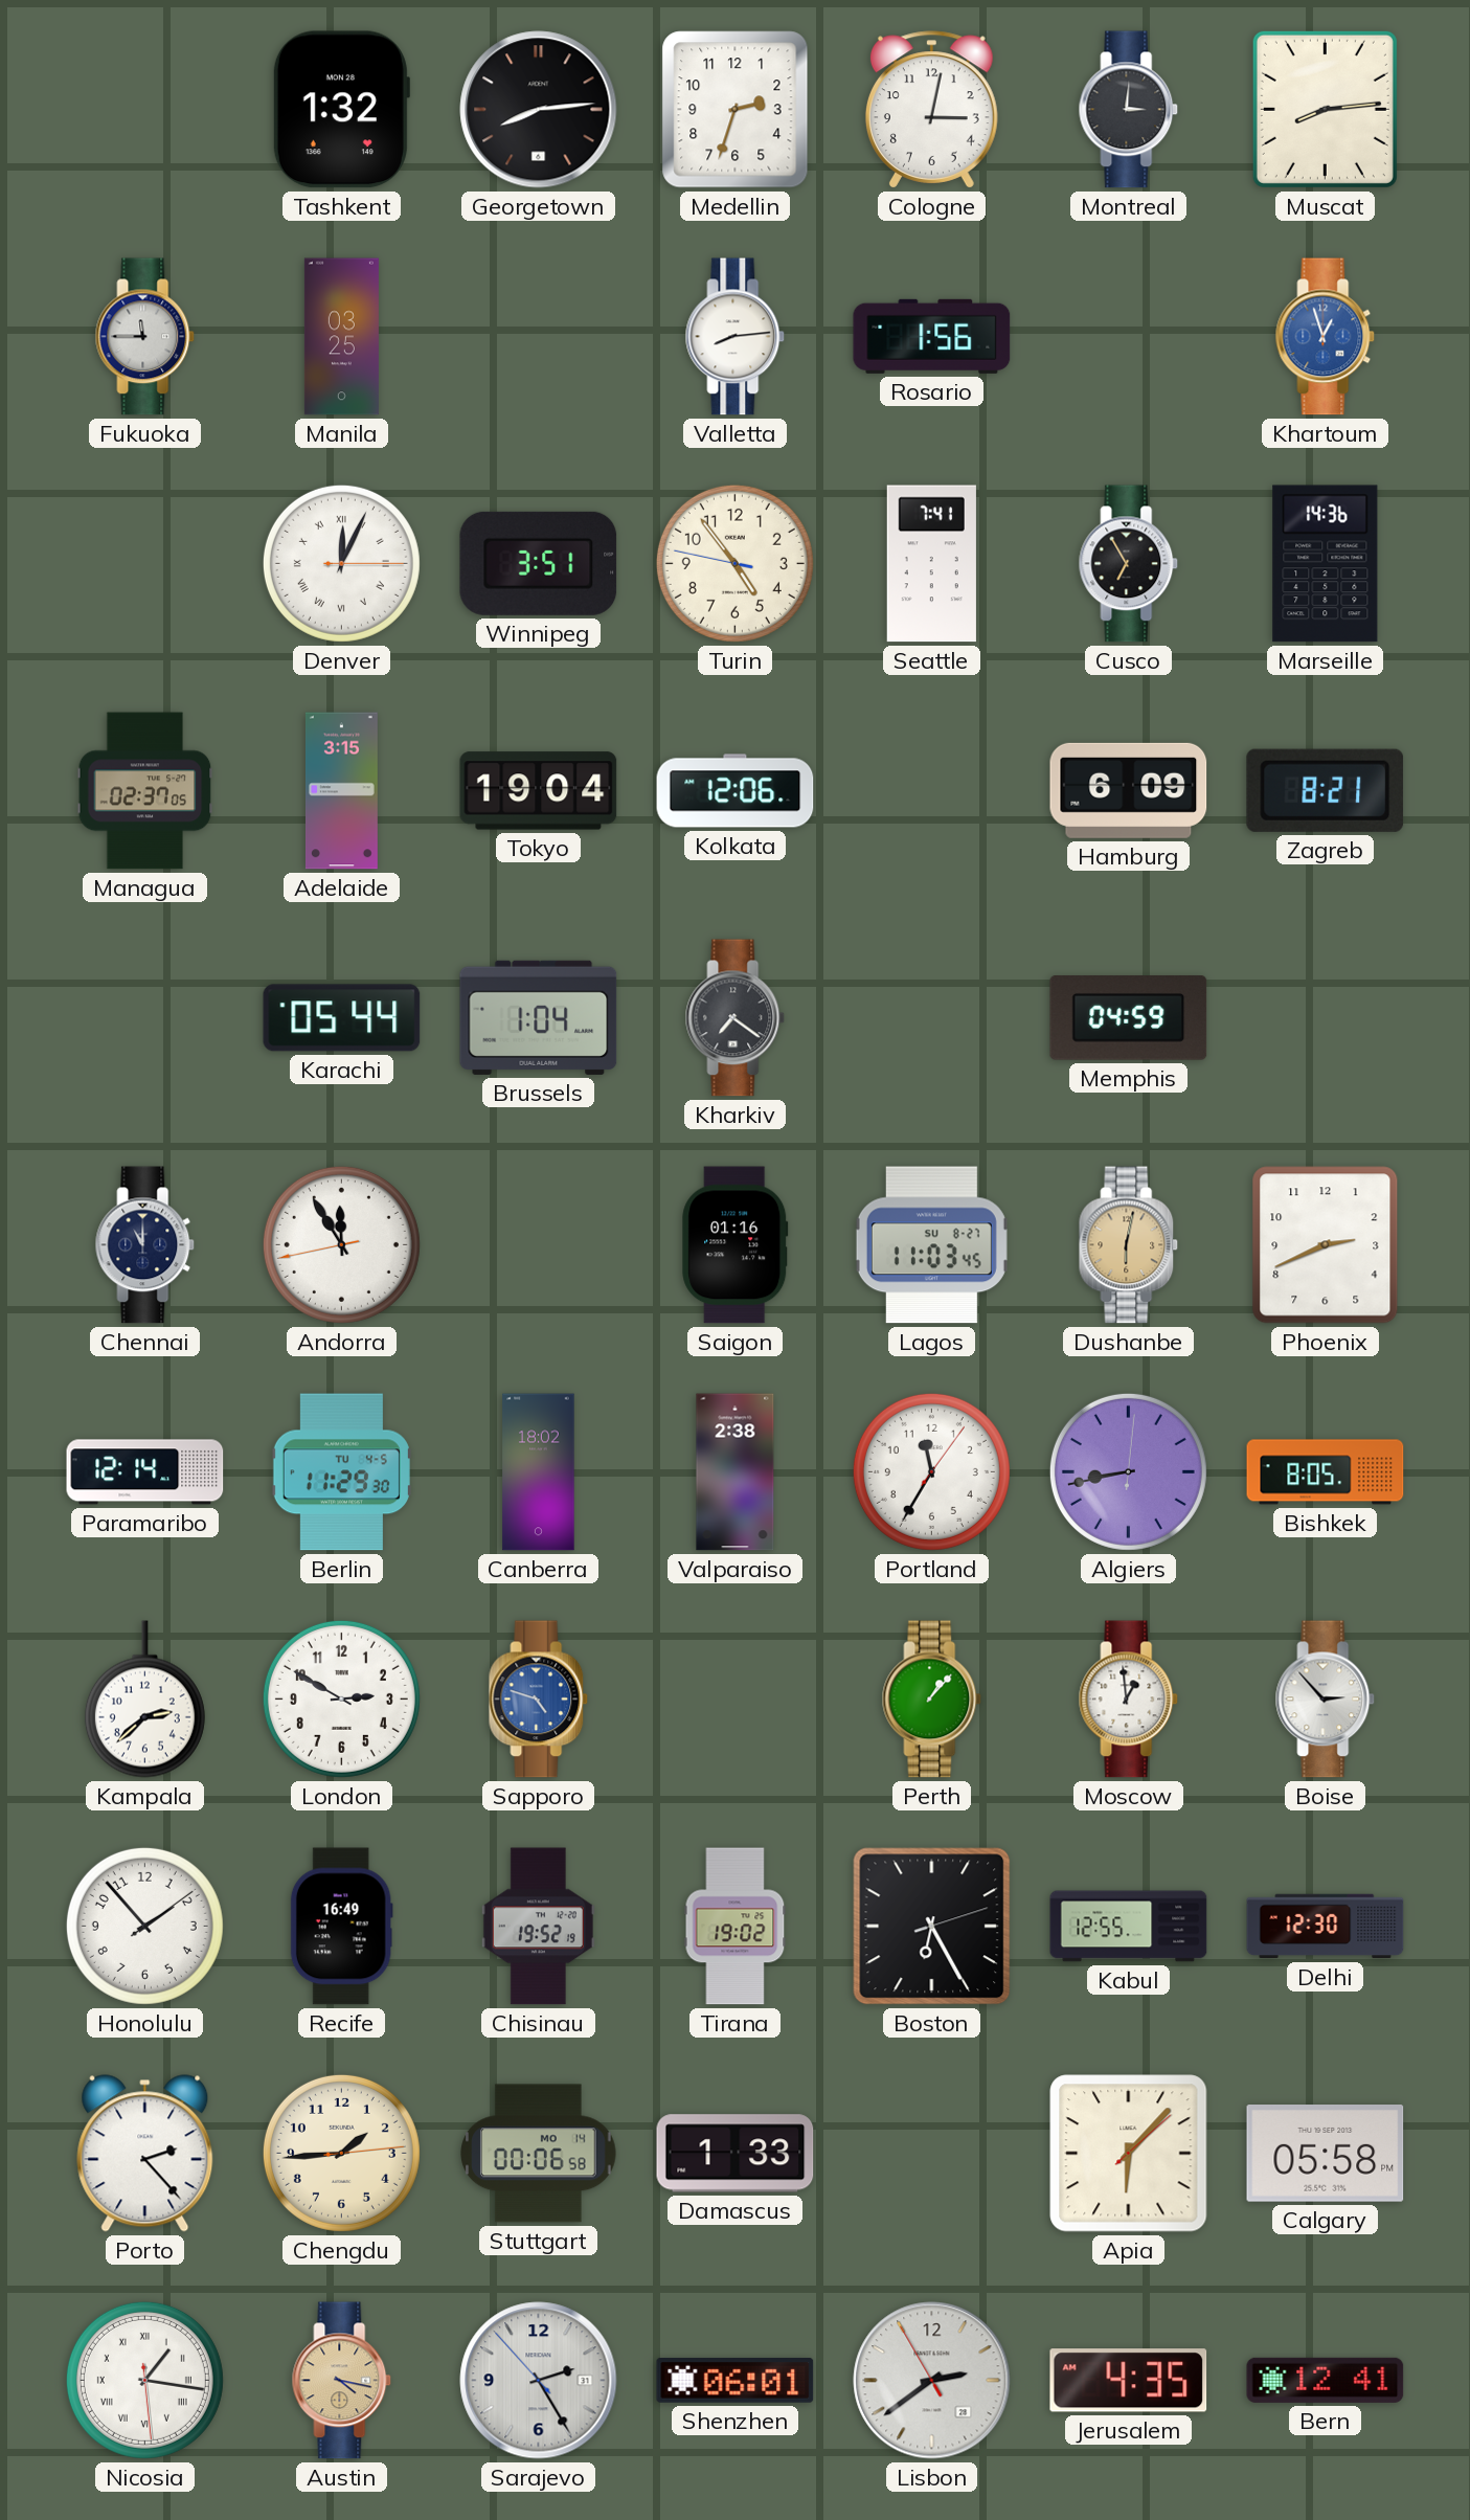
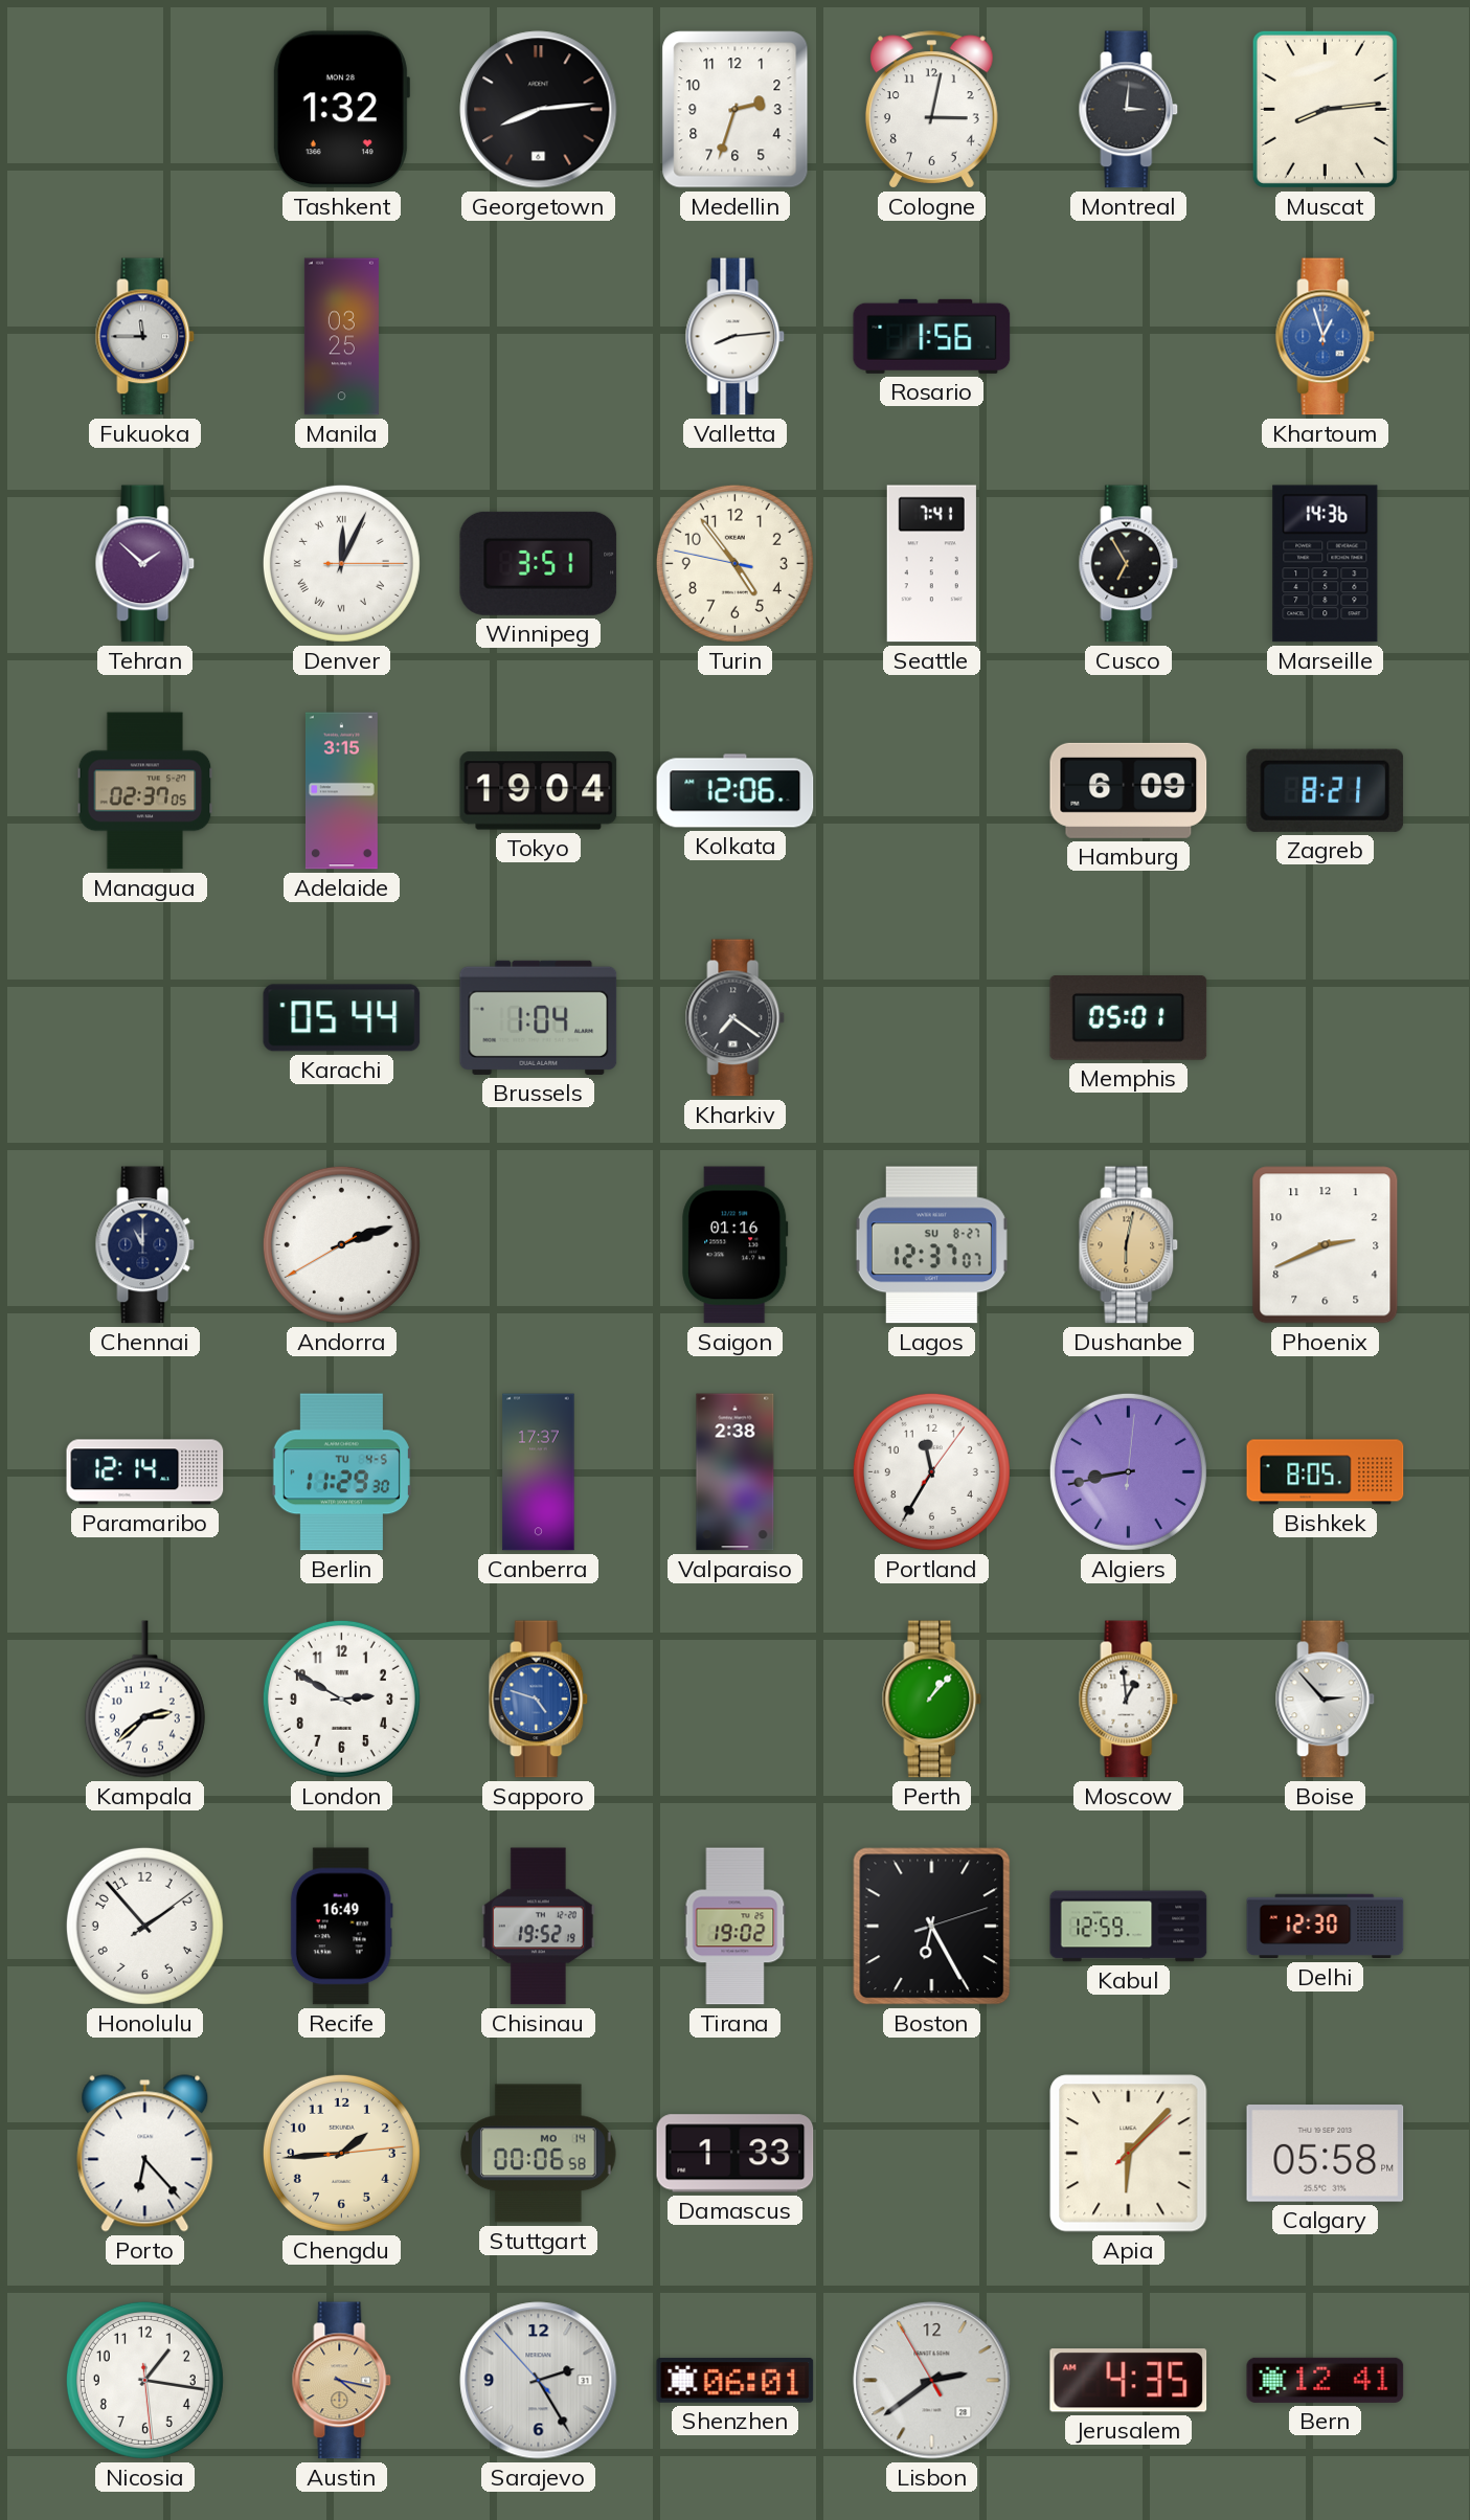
Tehran: none -> 1:52 (145, 564)
Memphis: 04:59 -> 05:01 (1129, 1018)
Andorra: 11:54 -> 2:11 (341, 1244)
Lagos: 11:03 -> 12:37 (931, 1245)
Canberra: 18:02 -> 17:37 (539, 1472)
Kabul: 12:55 -> 12:59 (1129, 1927)
Porto: 2:23 -> 6:23 (145, 2154)
Nicosia numerals: Roman -> Arabic (144, 2380)
